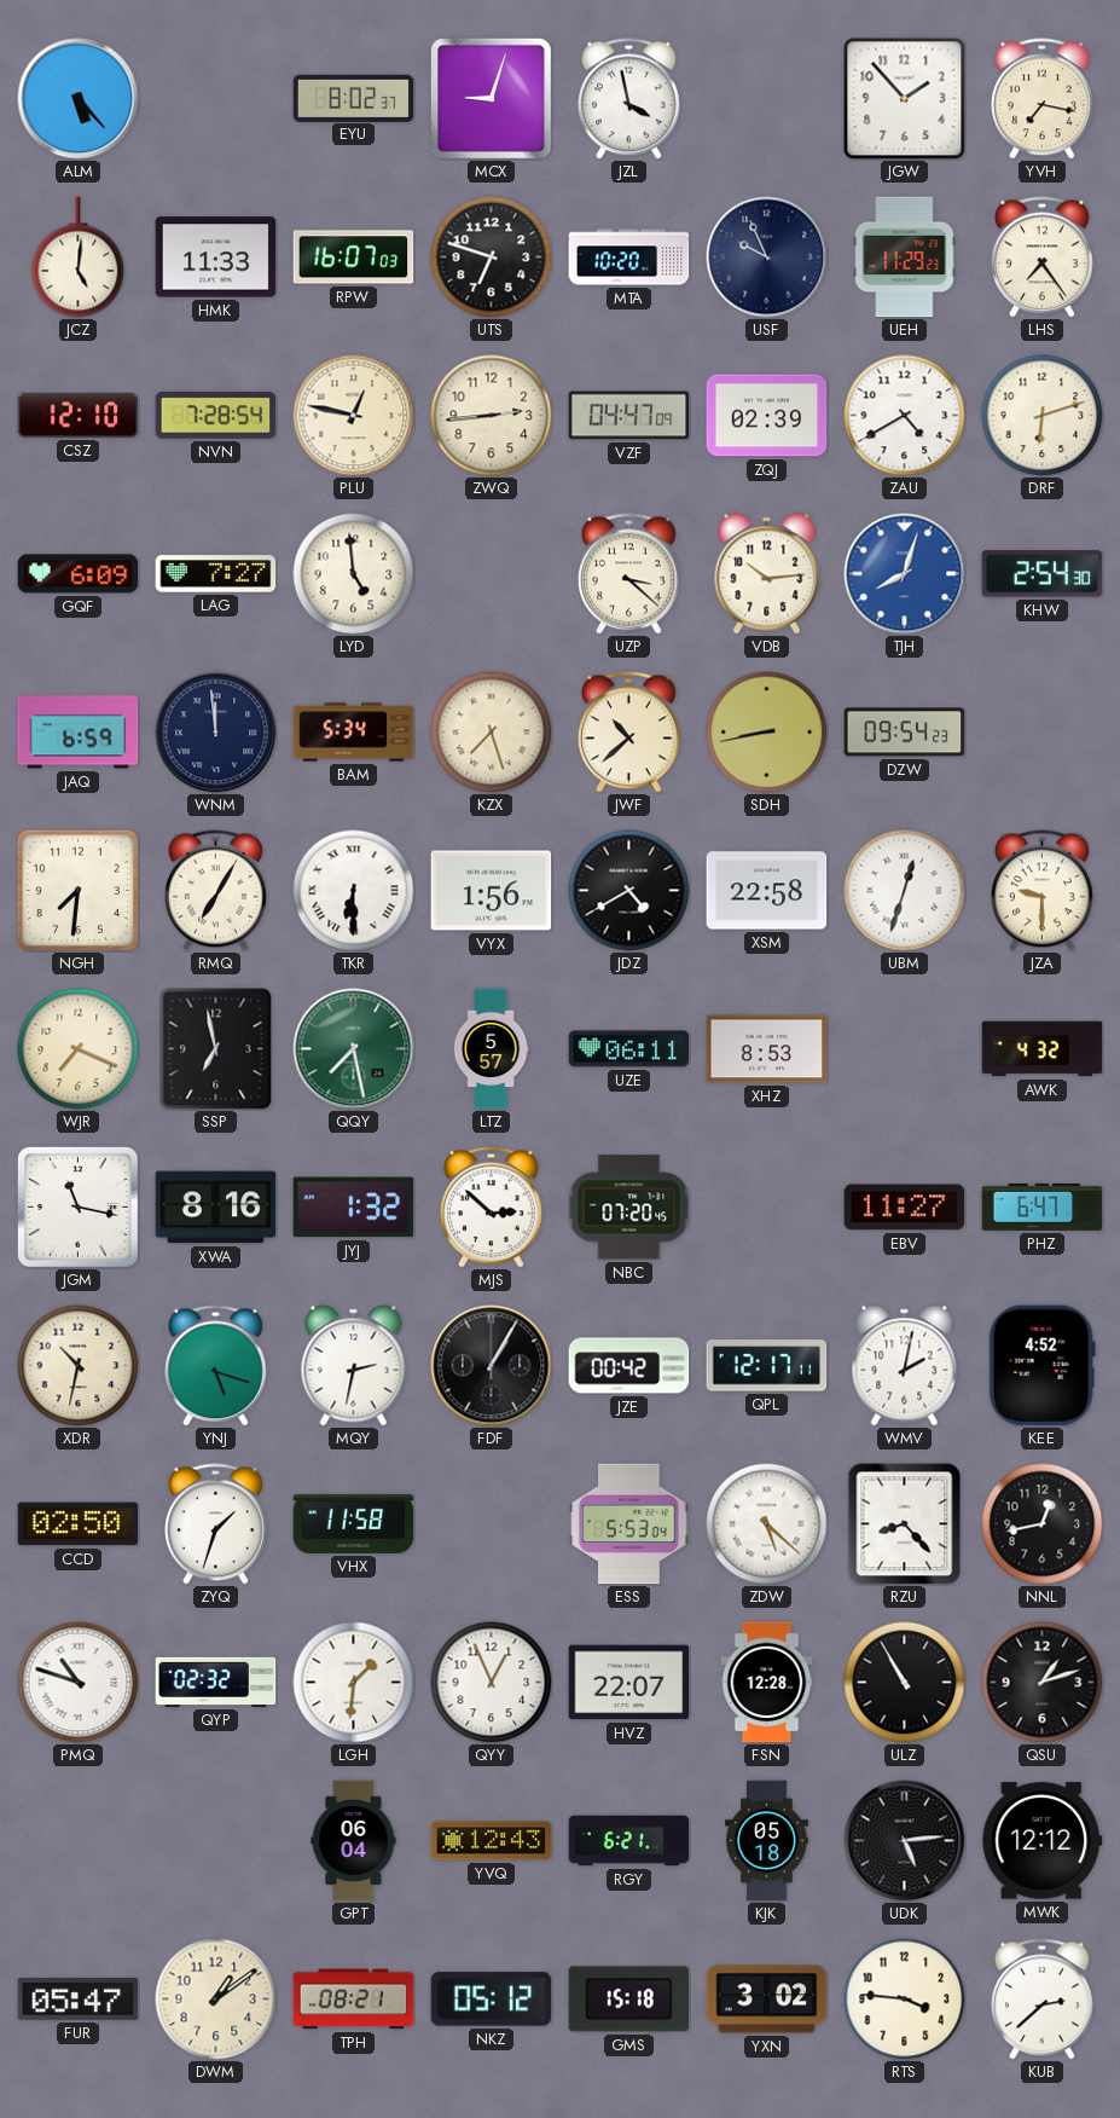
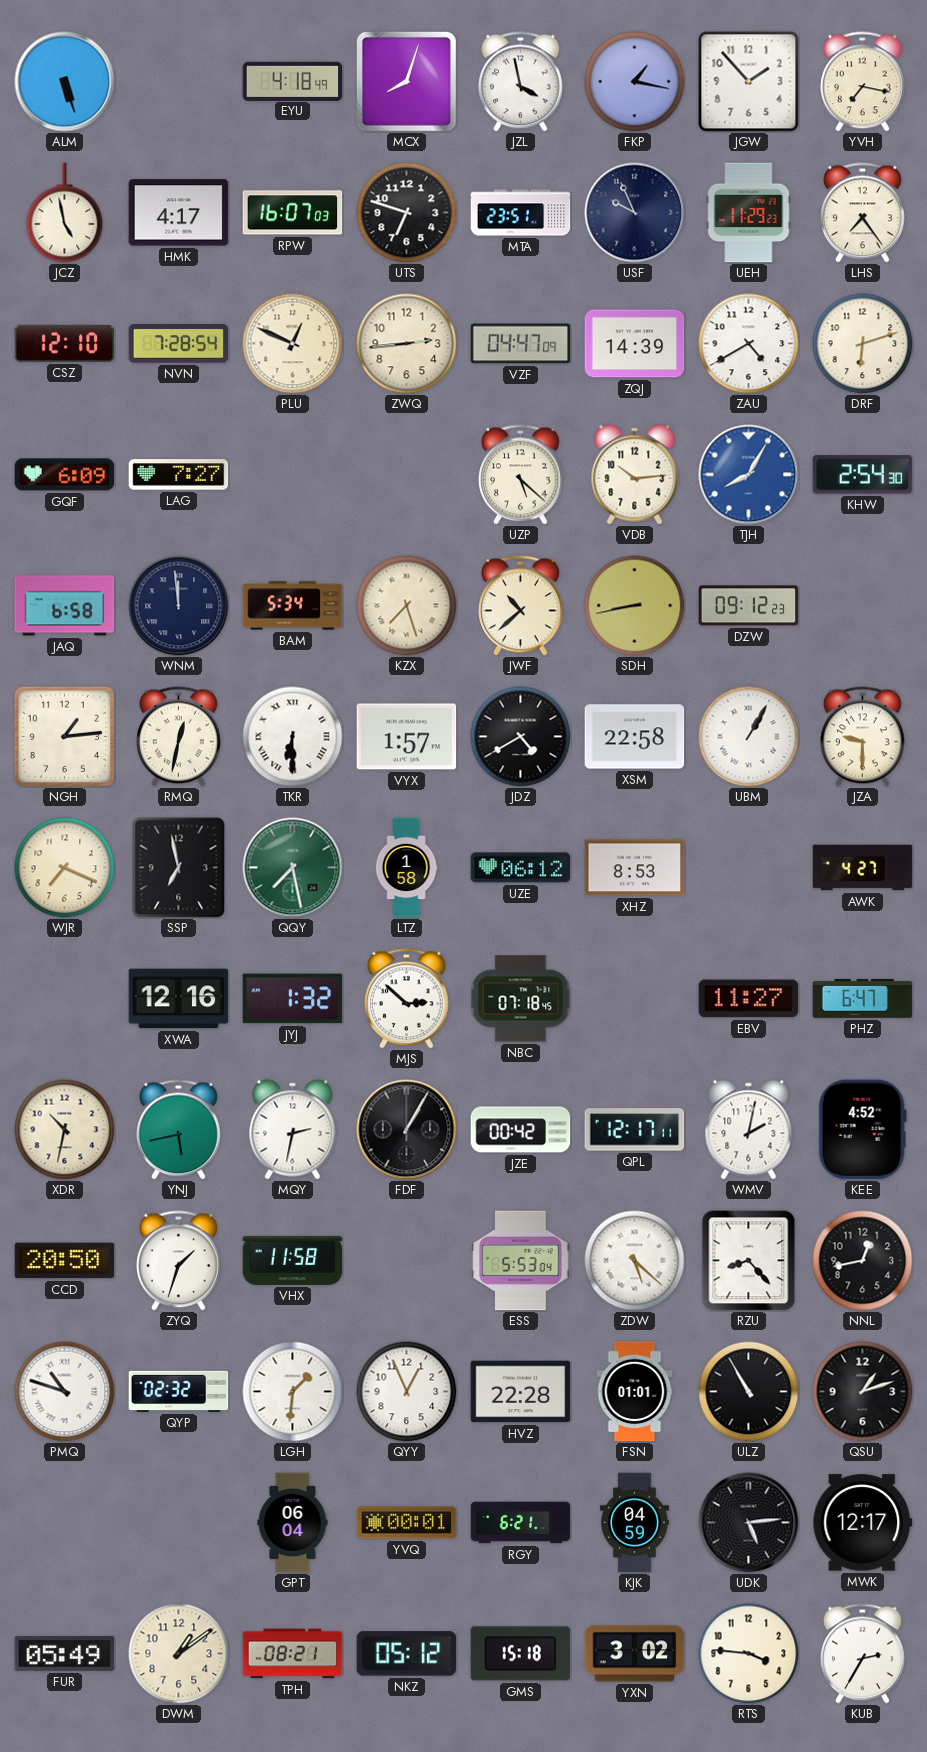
ALM: 5:23 -> 5:27 (65, 82)
EYU: 8:02 -> 4:18 (293, 81)
MCX: 9:03 -> 8:03 (407, 82)
FKP: none -> 1:17 (635, 82)
JCZ: 5:01 -> 4:58 (65, 213)
HMK: 11:33 -> 4:17 (179, 213)
MTA: 10:20 -> 23:51 (521, 213)
PLU: 12:47 -> 12:49 (293, 344)
ZQJ: 02:39 -> 14:39 (635, 344)
LYD: 4:59 -> none (354, 574)
UZP: 3:22 -> 5:22 (521, 475)
TJH: 8:03 -> 8:05 (749, 475)
JAQ: 6:59 -> 6:58 (65, 606)
DZW: 09:54 -> 09:12 (749, 606)
NGH: 7:31 -> 1:14 (64, 736)
RMQ: 7:05 -> 12:32 (179, 737)
VYX: 1:56 -> 1:57 (407, 737)
UBM: 12:33 -> 1:05 (749, 737)
LTZ: 5:57 -> 1:58 (406, 868)
UZE: 06:11 -> 06:12 (521, 868)
AWK: 4:32 -> 4:27 (863, 868)
JGM: 11:17 -> none (79, 1208)
XWA: 8:16 -> 12:16 (179, 999)
NBC: 07:20 -> 07:18 (521, 999)
YNJ: 5:18 -> 5:43 (179, 1130)
CCD: 02:50 -> 20:50 (65, 1261)
HVZ: 22:07 -> 22:28 (521, 1392)
FSN: 12:28 -> 01:01 (635, 1392)
YVQ: 12:43 -> 00:01 (407, 1523)
KJK: 05:18 -> 04:59 (635, 1523)
MWK: 12:12 -> 12:17 (863, 1523)
FUR: 05:47 -> 05:49 (65, 1653)
KUB: 2:38 -> 2:35 (863, 1654)
